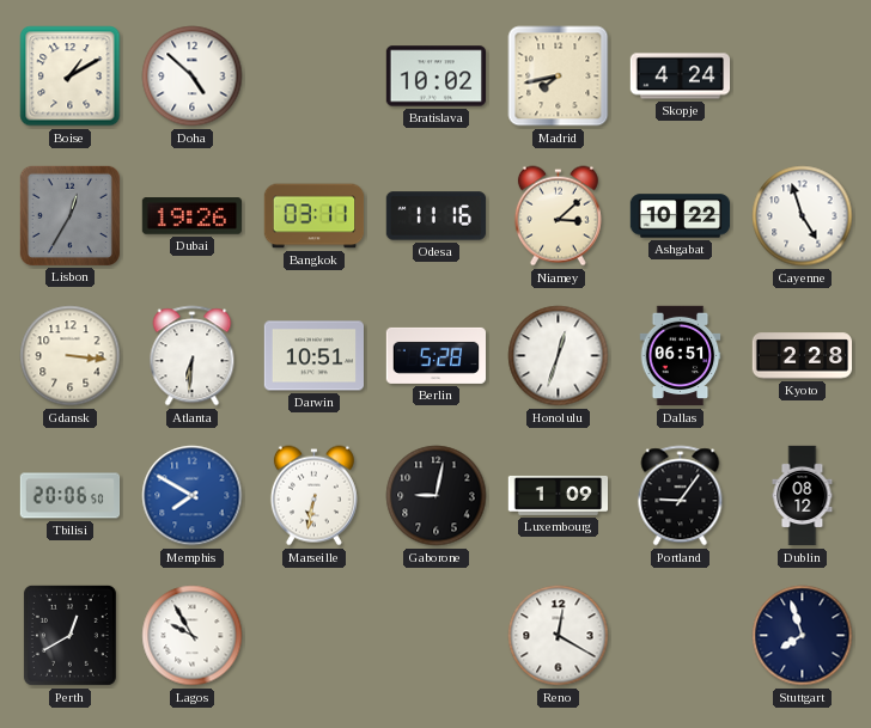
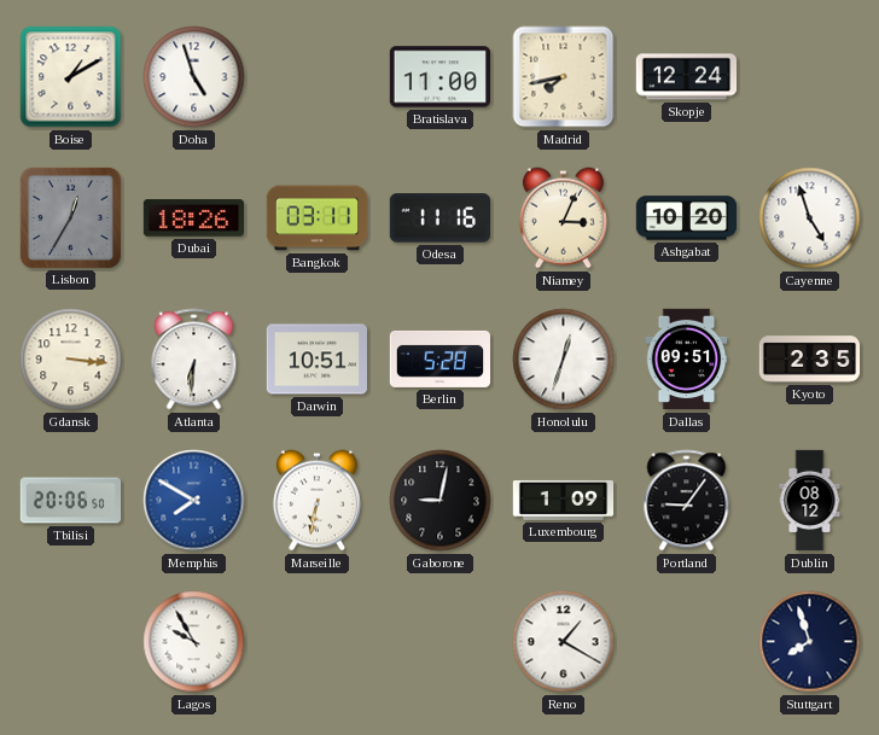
Doha: 4:52 -> 4:57 (194, 77)
Bratislava: 10:02 -> 11:00 (439, 77)
Skopje: 4:24 -> 12:24 (687, 77)
Dubai: 19:26 -> 18:26 (193, 218)
Niamey: 3:08 -> 3:04 (563, 218)
Ashgabat: 10:22 -> 10:20 (687, 218)
Dallas: 06:51 -> 09:51 (687, 360)
Kyoto: 2:28 -> 2:35 (810, 360)
Perth: 12:40 -> none (69, 635)
Reno: 12:20 -> 1:20 (564, 642)
